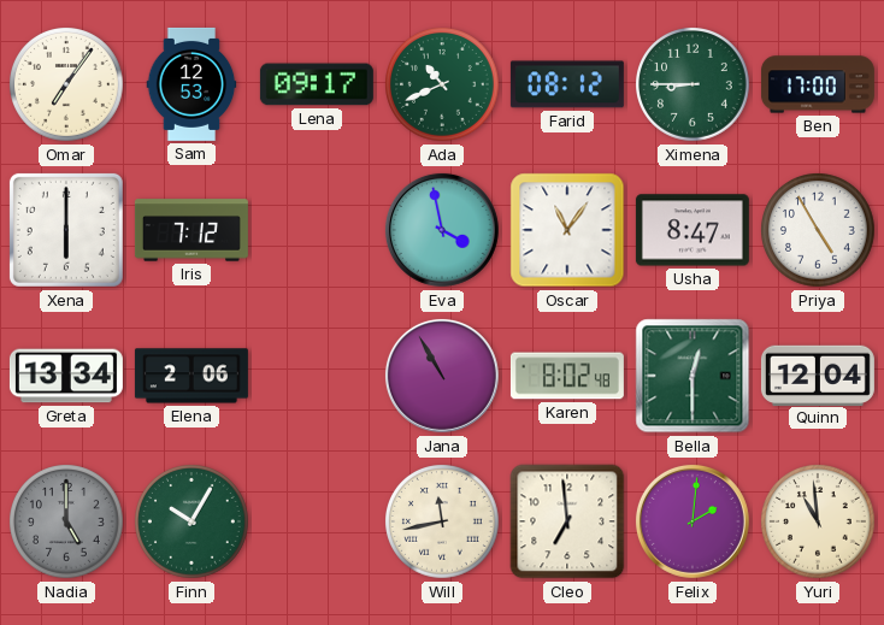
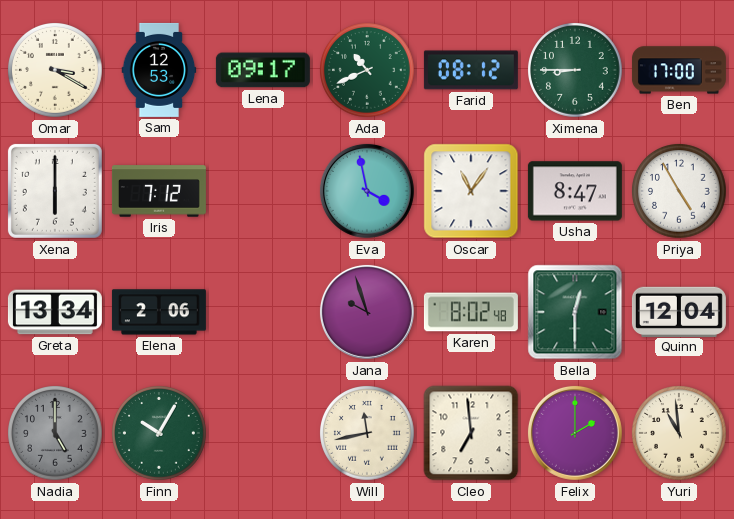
Omar: 7:06 -> 3:20 (56, 71)
Jana: 10:55 -> 9:57 (367, 312)
Felix: 2:01 -> 2:00 (575, 433)
